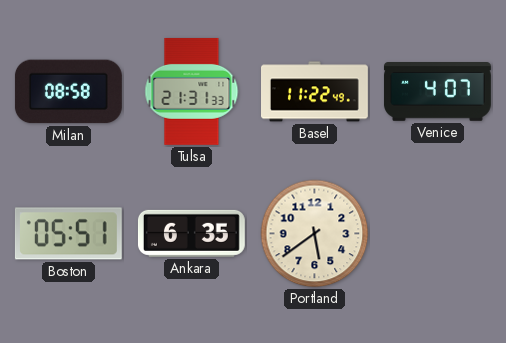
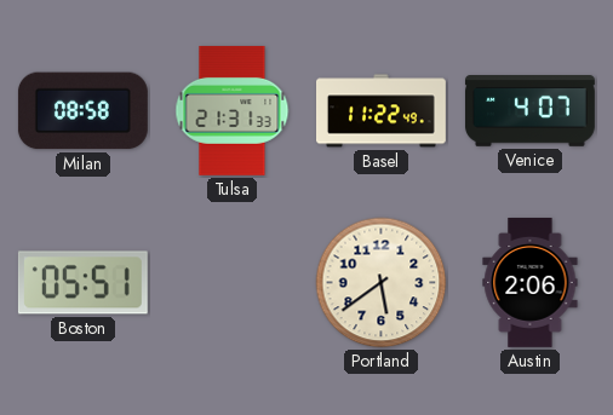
Ankara: 6:35 -> none (191, 233)
Austin: none -> 2:06 (531, 282)
